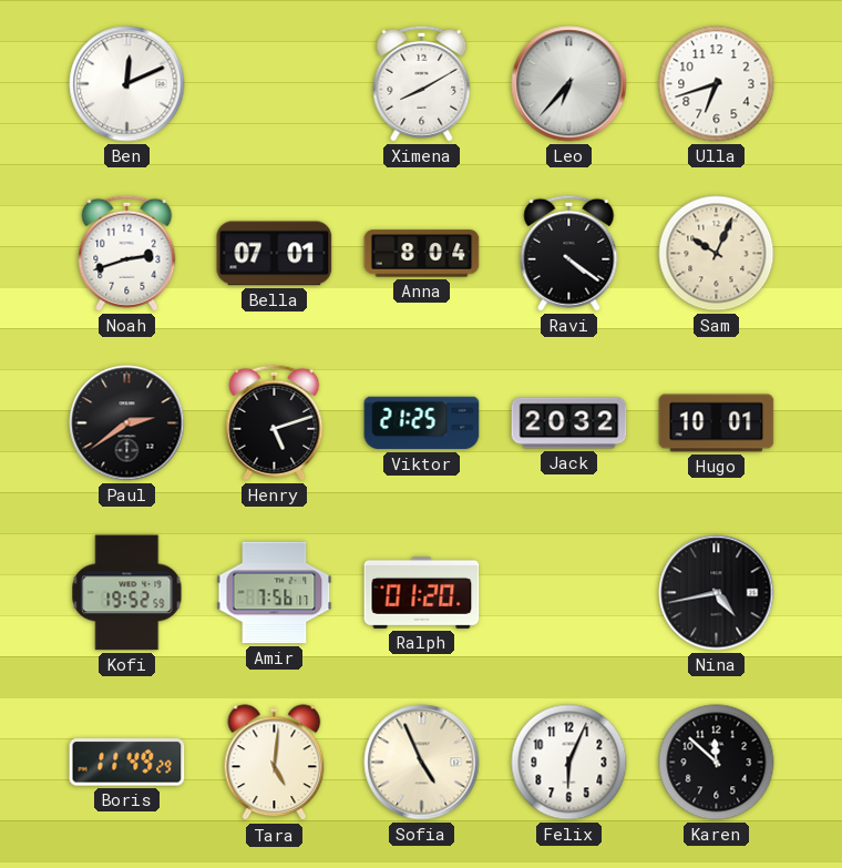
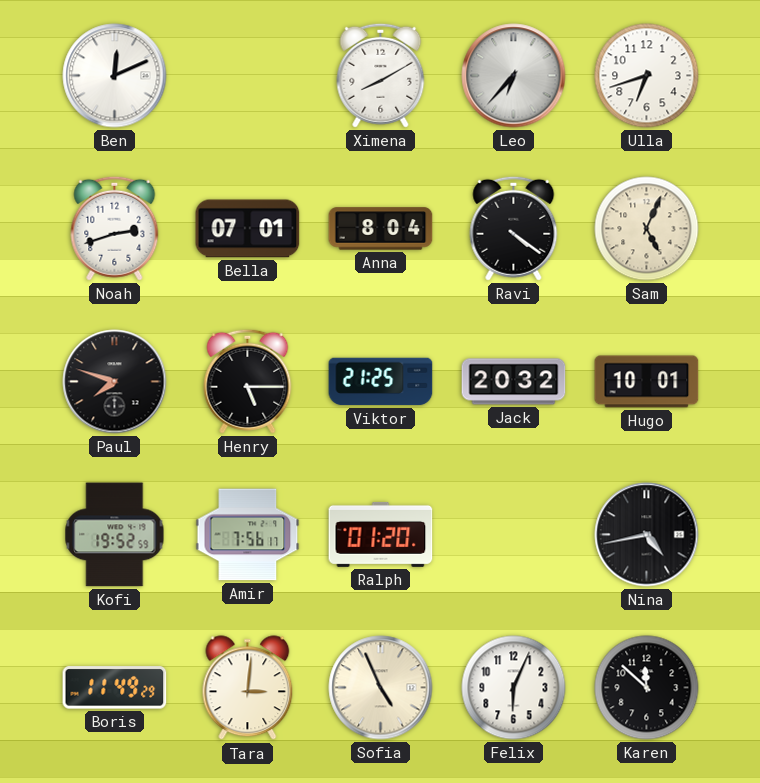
Sam: 10:04 -> 5:04 (647, 229)
Paul: 2:39 -> 7:48 (115, 382)
Henry: 5:12 -> 5:15 (248, 381)
Tara: 5:01 -> 3:01 (248, 688)
